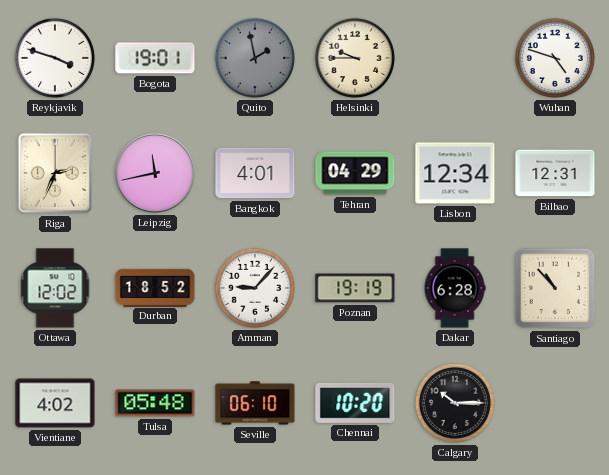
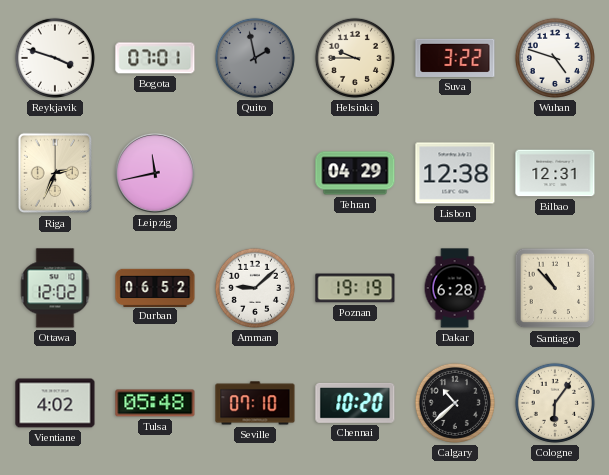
Bogota: 19:01 -> 07:01 (155, 58)
Suva: none -> 3:22 (455, 58)
Bangkok: 4:01 -> none (255, 173)
Lisbon: 12:34 -> 12:38 (455, 173)
Durban: 18:52 -> 06:52 (155, 287)
Amman: 9:07 -> 9:08 (255, 288)
Seville: 06:10 -> 07:10 (255, 403)
Calgary: 10:15 -> 10:38 (455, 403)
Cologne: none -> 6:06 (555, 403)
